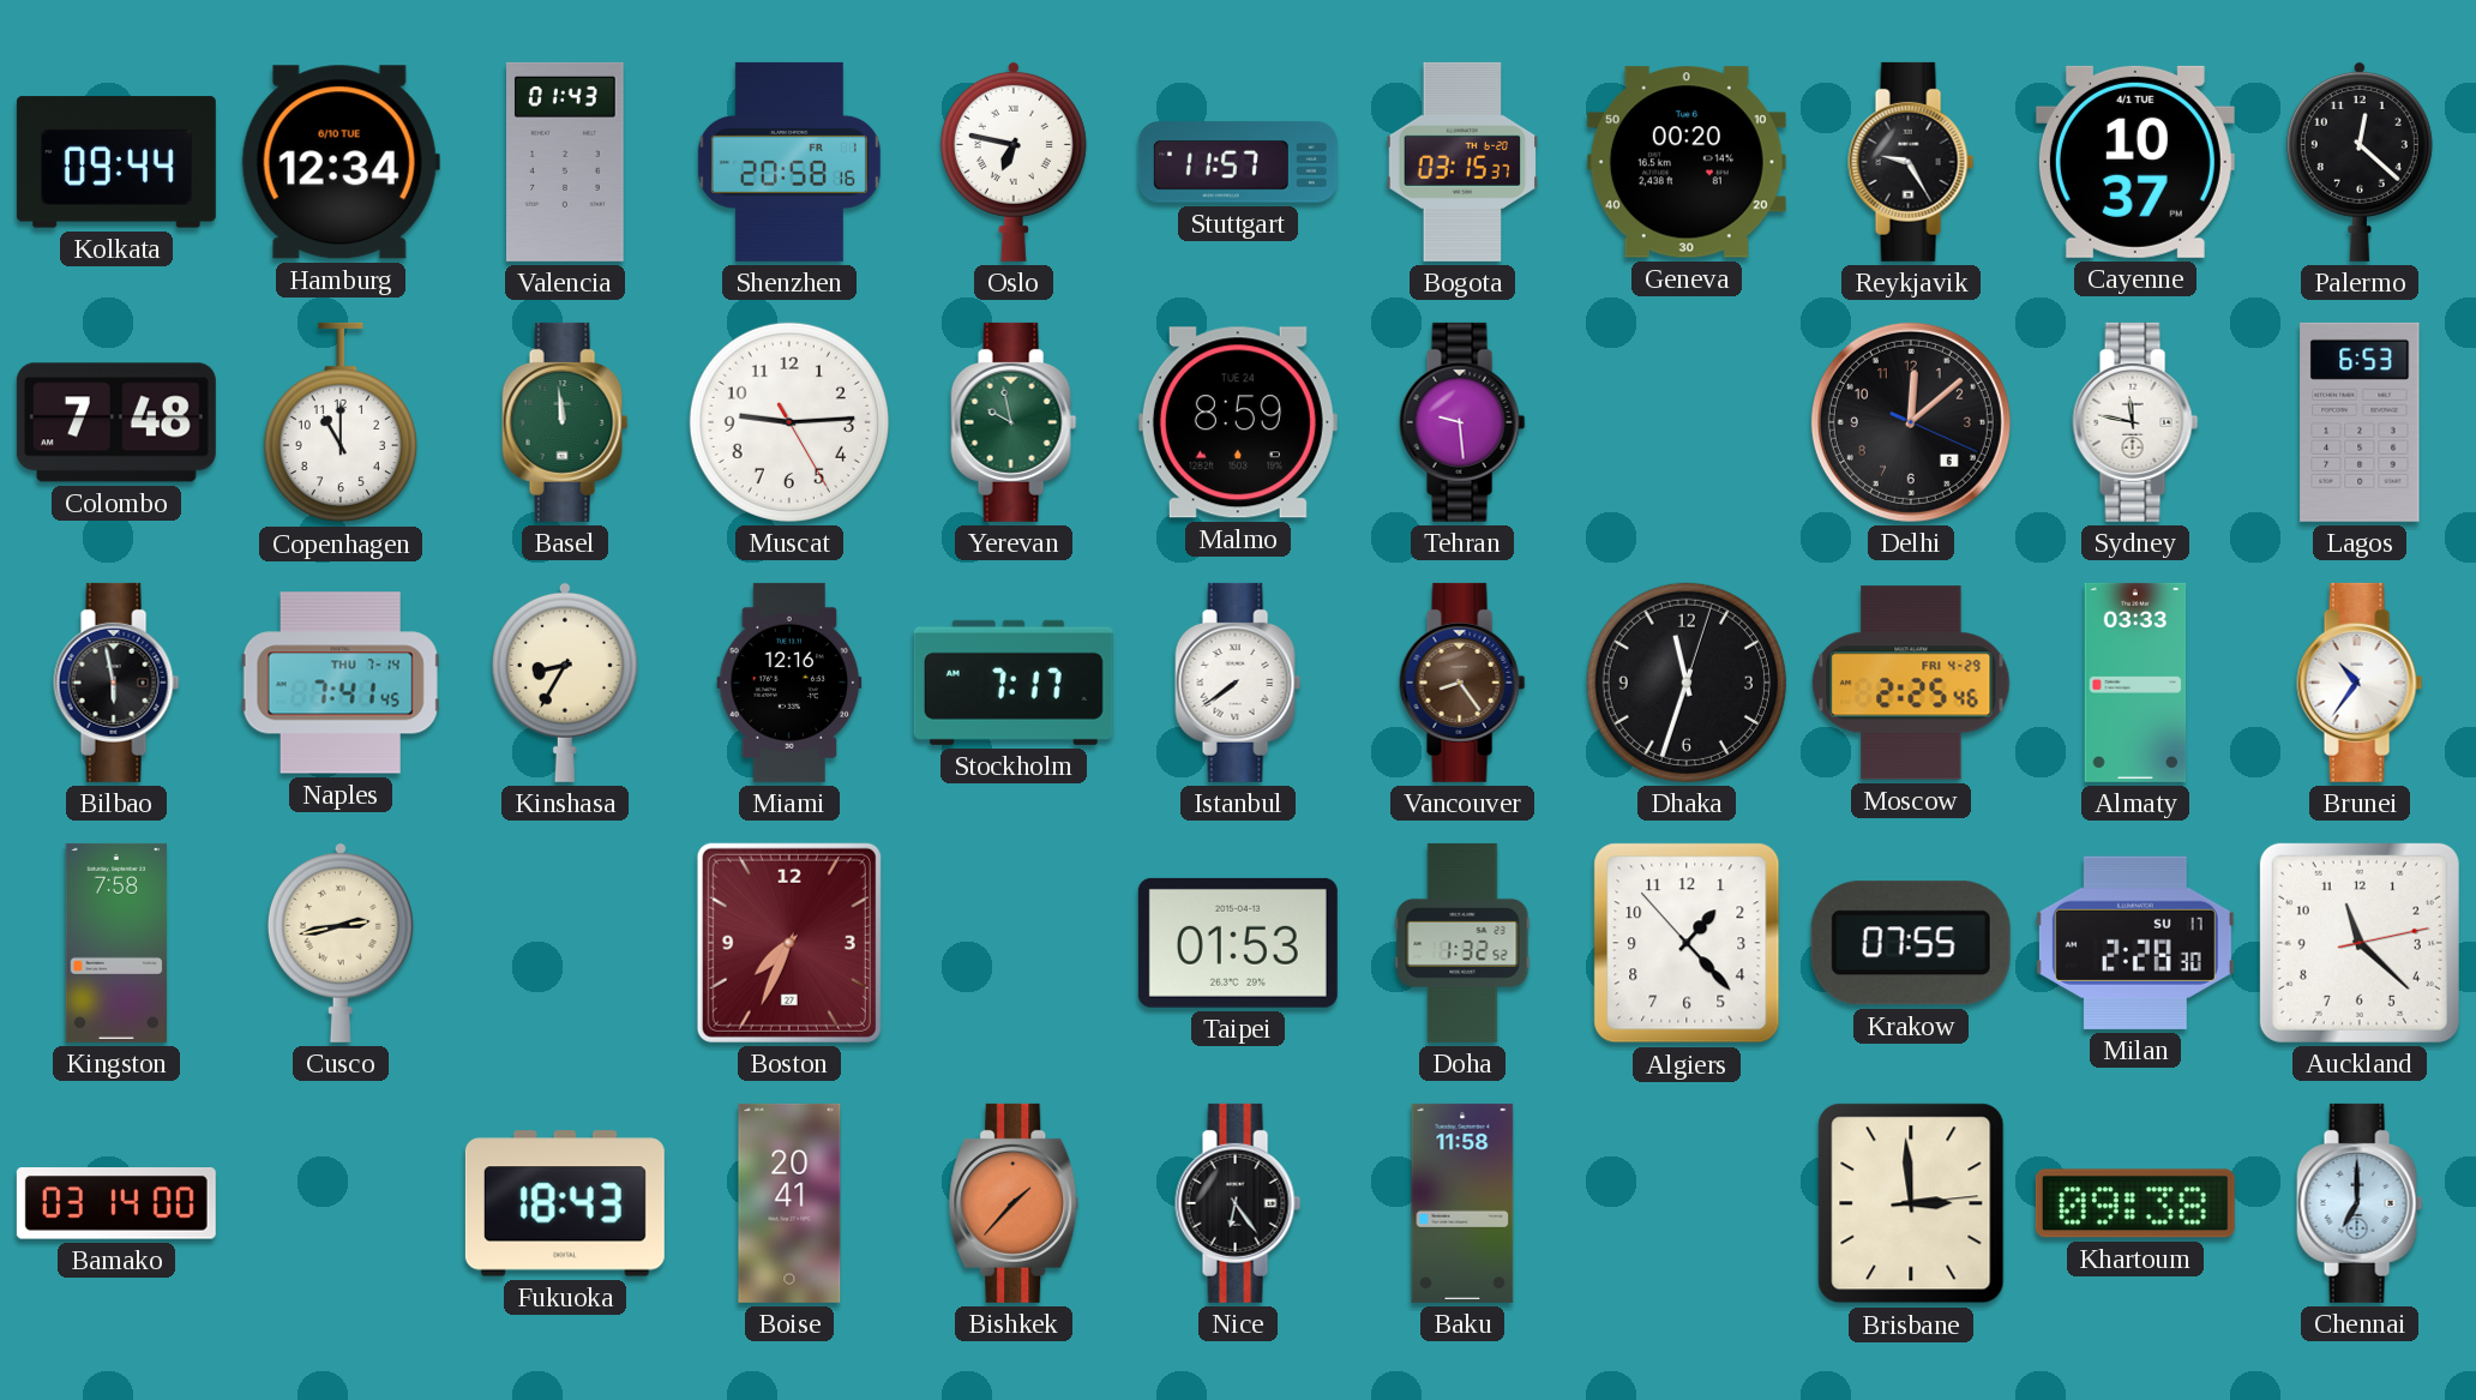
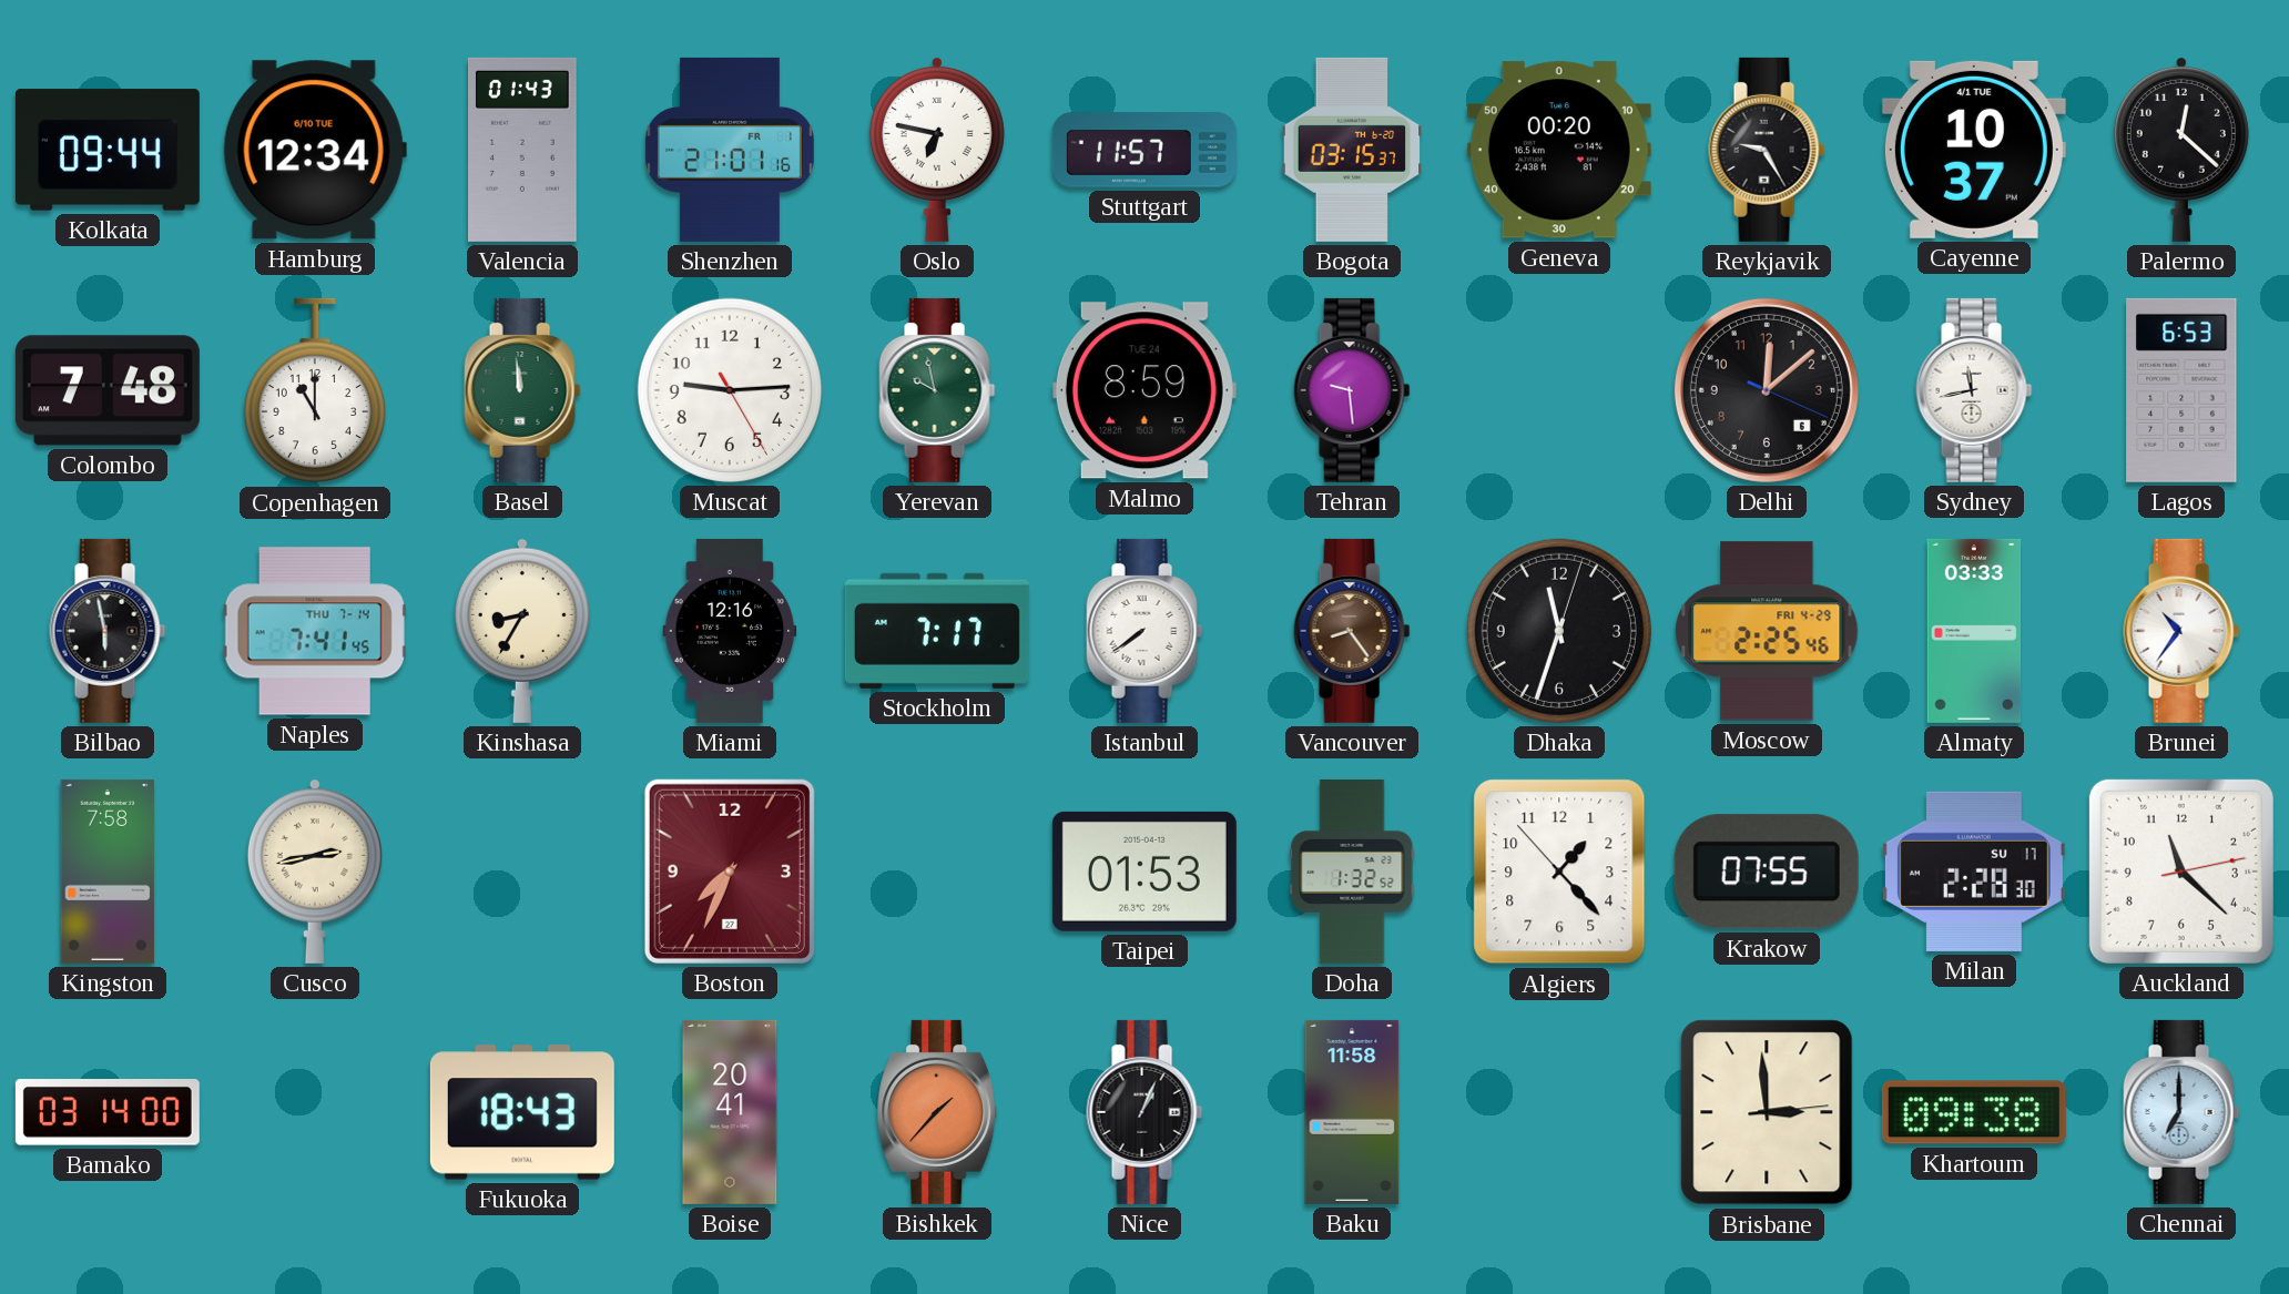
Shenzhen: 20:58 -> 21:01 (730, 150)
Sydney: 11:47 -> 11:43 (1974, 390)
Nice: 6:24 -> 1:04 (1144, 1112)
